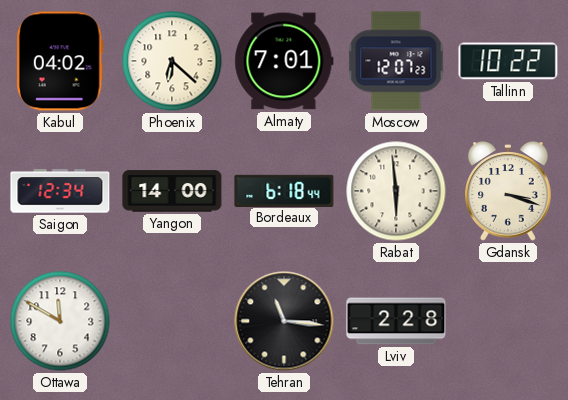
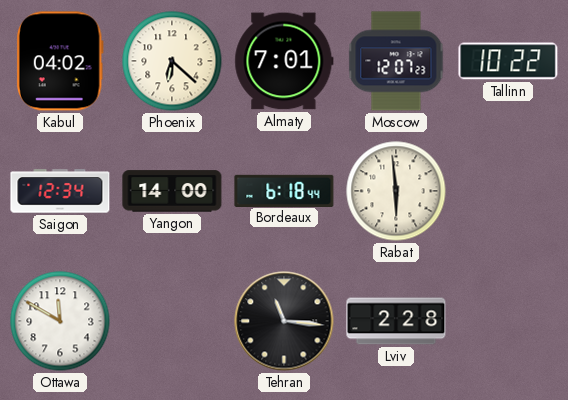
Gdansk: 3:18 -> none (509, 191)
